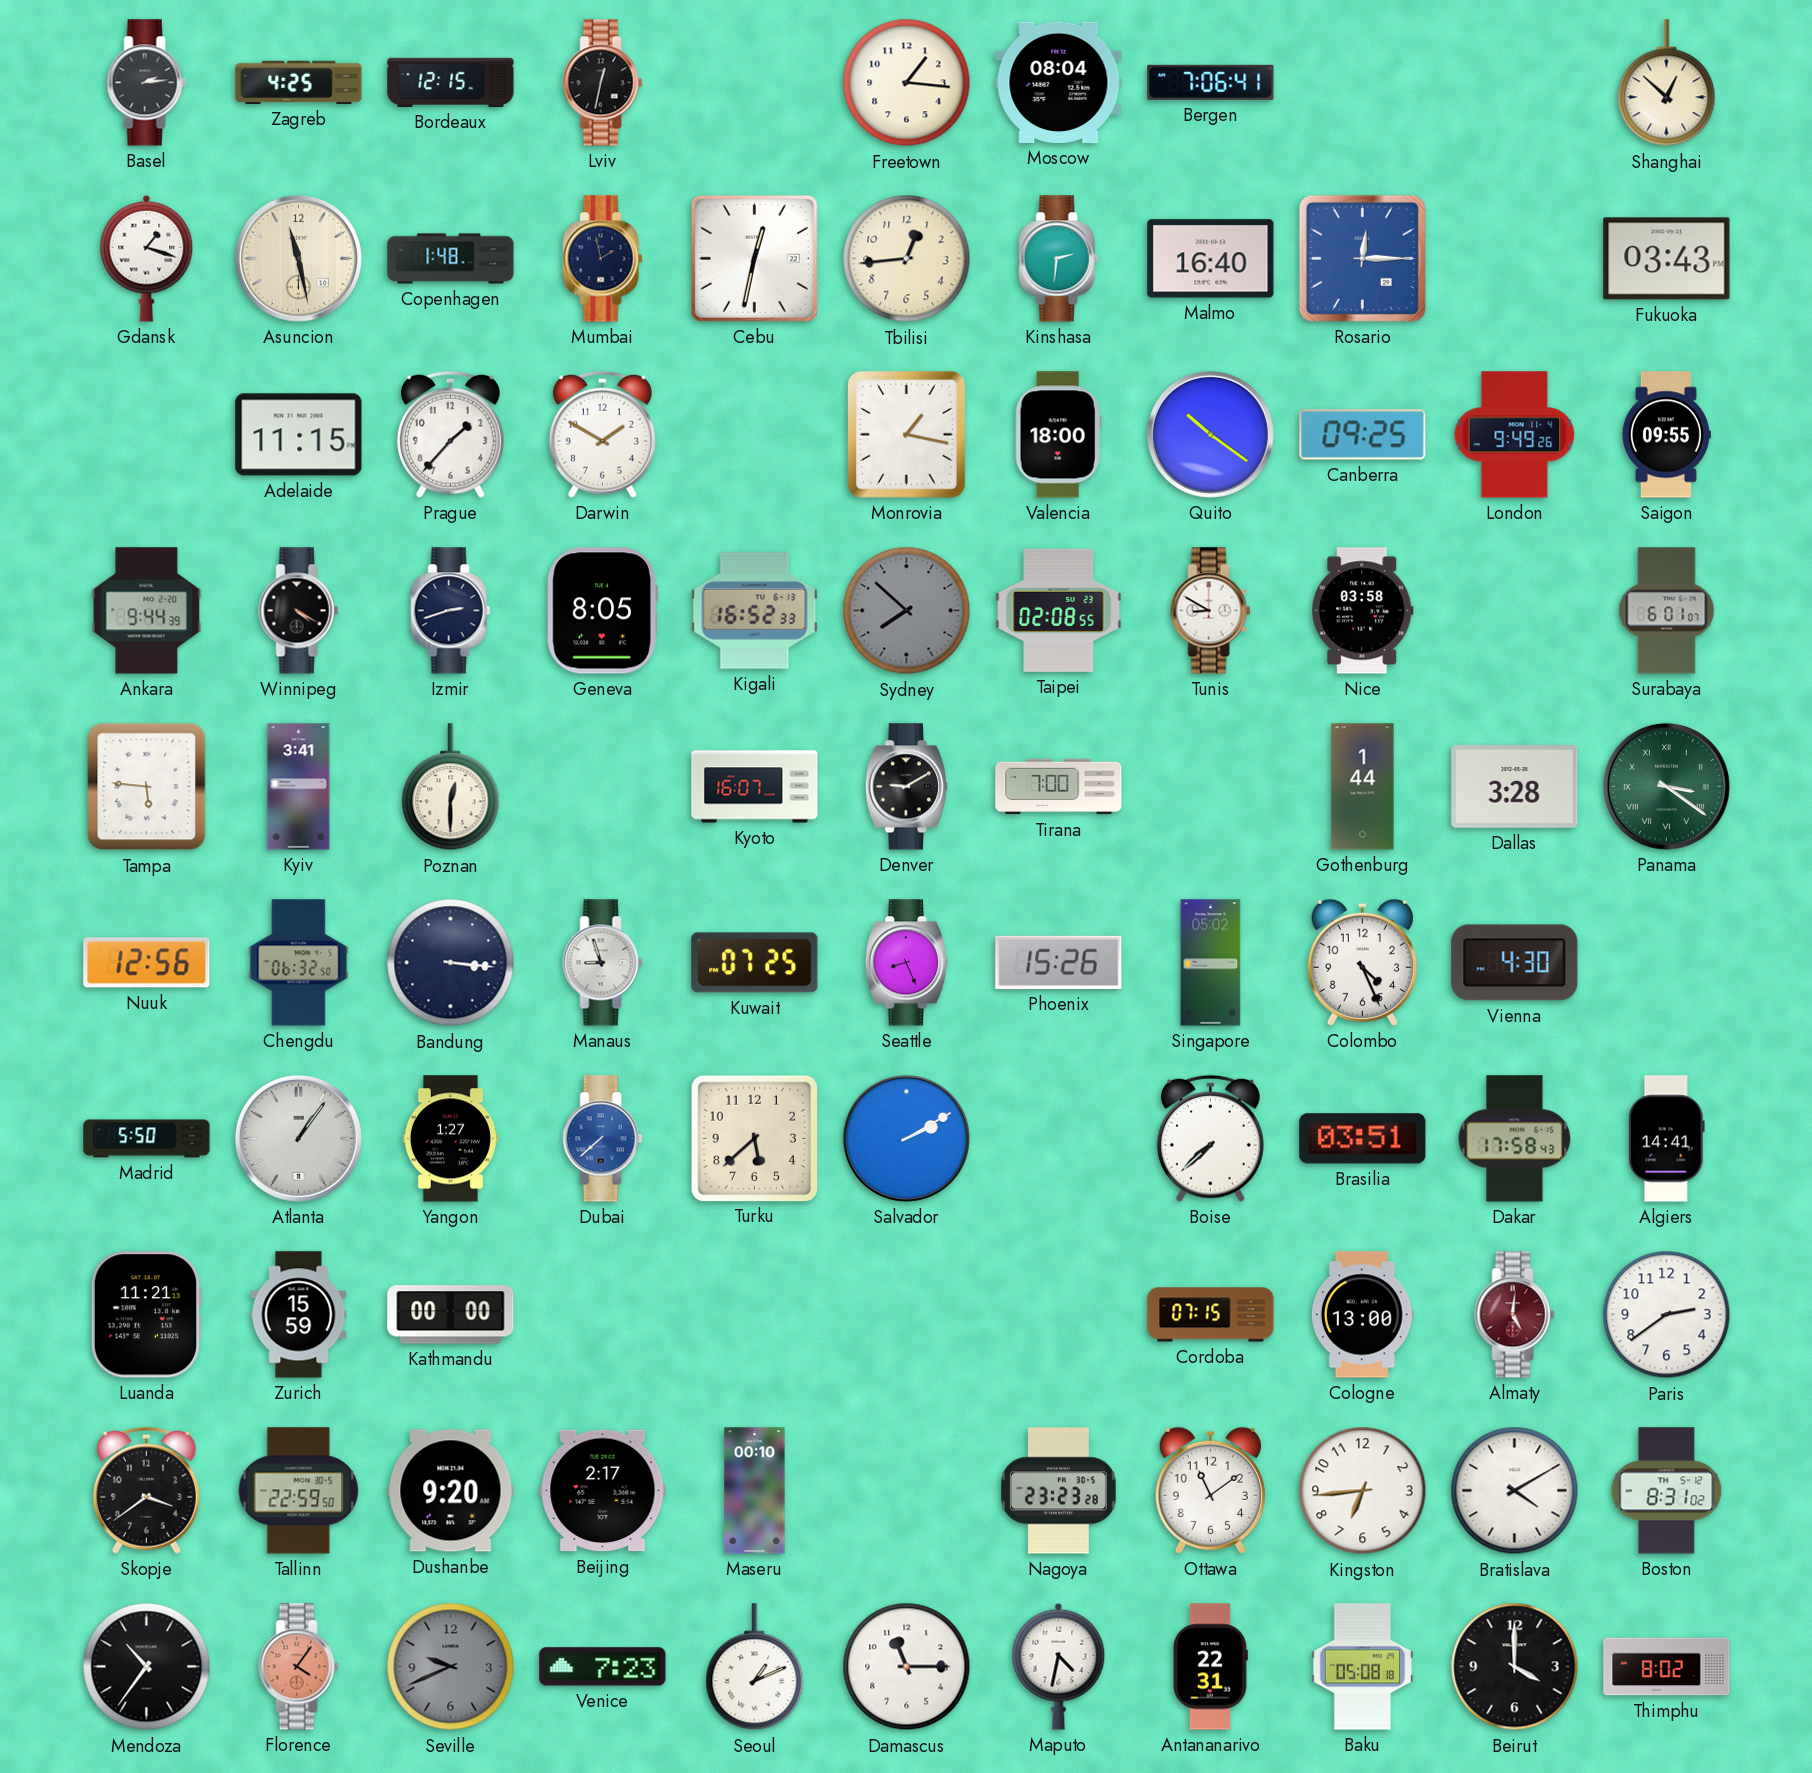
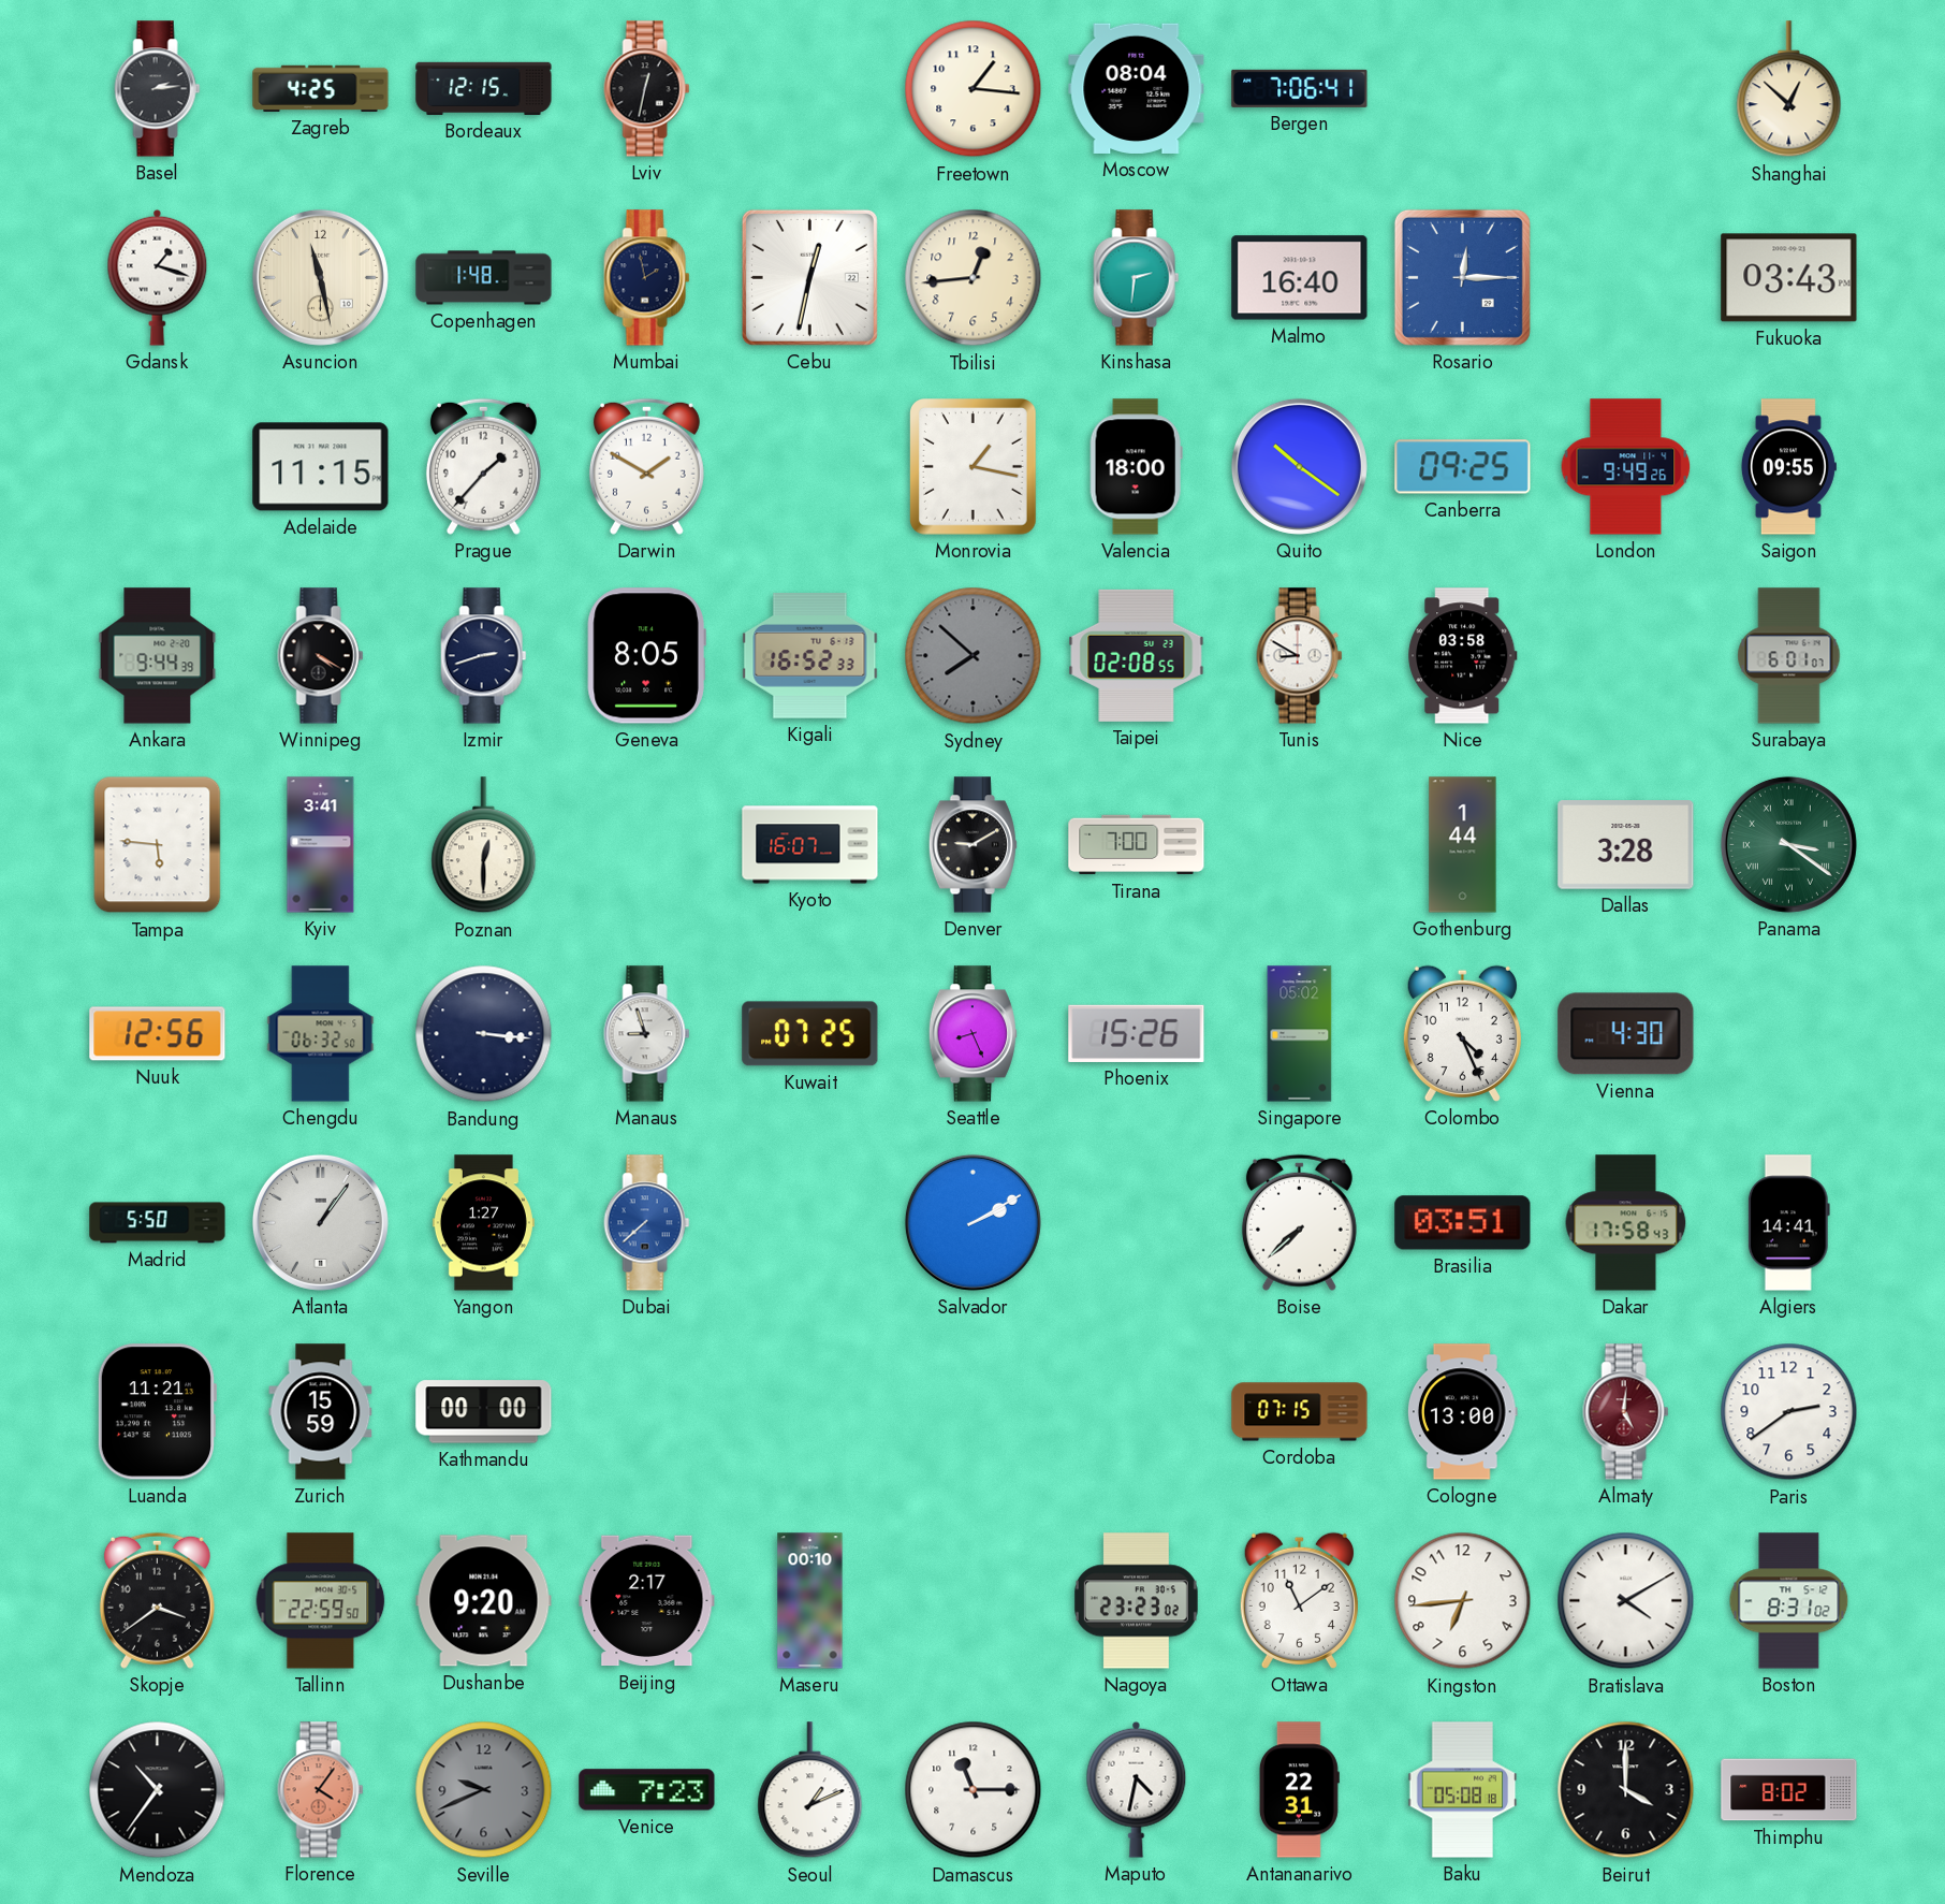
Turku: 5:38 -> none (754, 1138)
Nagoya: 23:23:28 -> 23:23:02 (1136, 1601)
